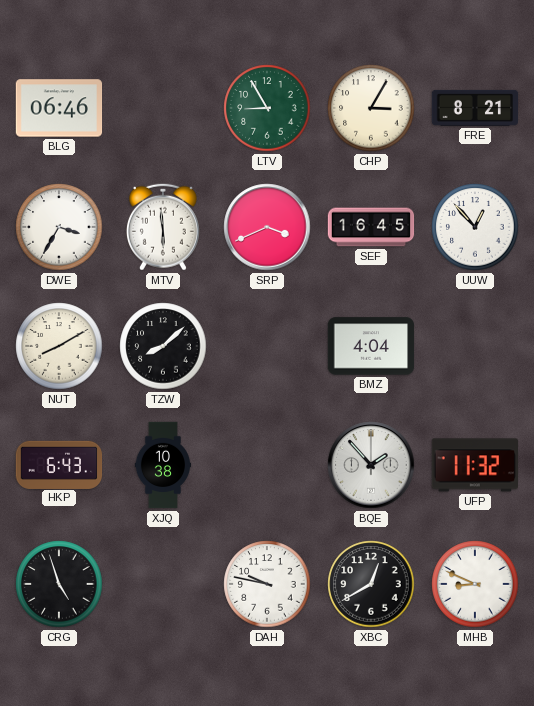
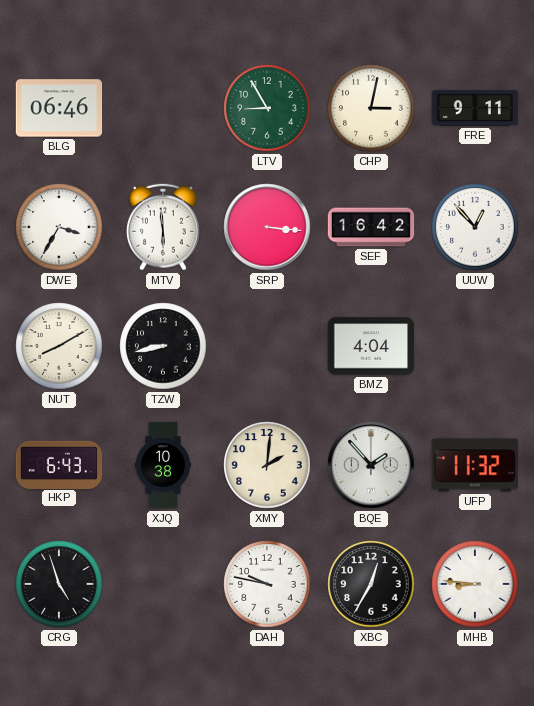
CHP: 3:05 -> 3:02 (371, 108)
FRE: 8:21 -> 9:11 (475, 108)
SRP: 3:41 -> 3:16 (267, 227)
SEF: 16:45 -> 16:42 (371, 227)
TZW: 8:08 -> 8:43 (163, 346)
XMY: none -> 2:01 (267, 465)
XBC: 12:40 -> 12:35 (371, 584)
MHB: 8:49 -> 8:46 (475, 584)
